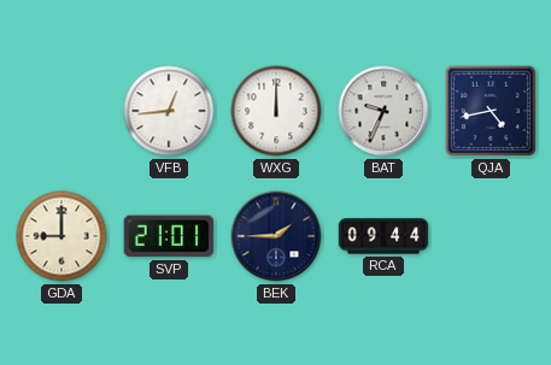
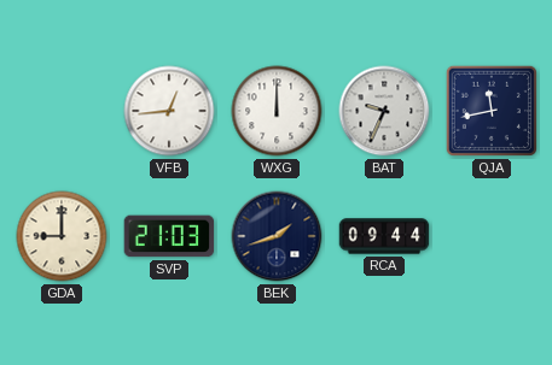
QJA: 4:43 -> 11:43 (492, 111)
SVP: 21:01 -> 21:03 (169, 236)
BEK: 1:45 -> 1:42 (277, 236)
